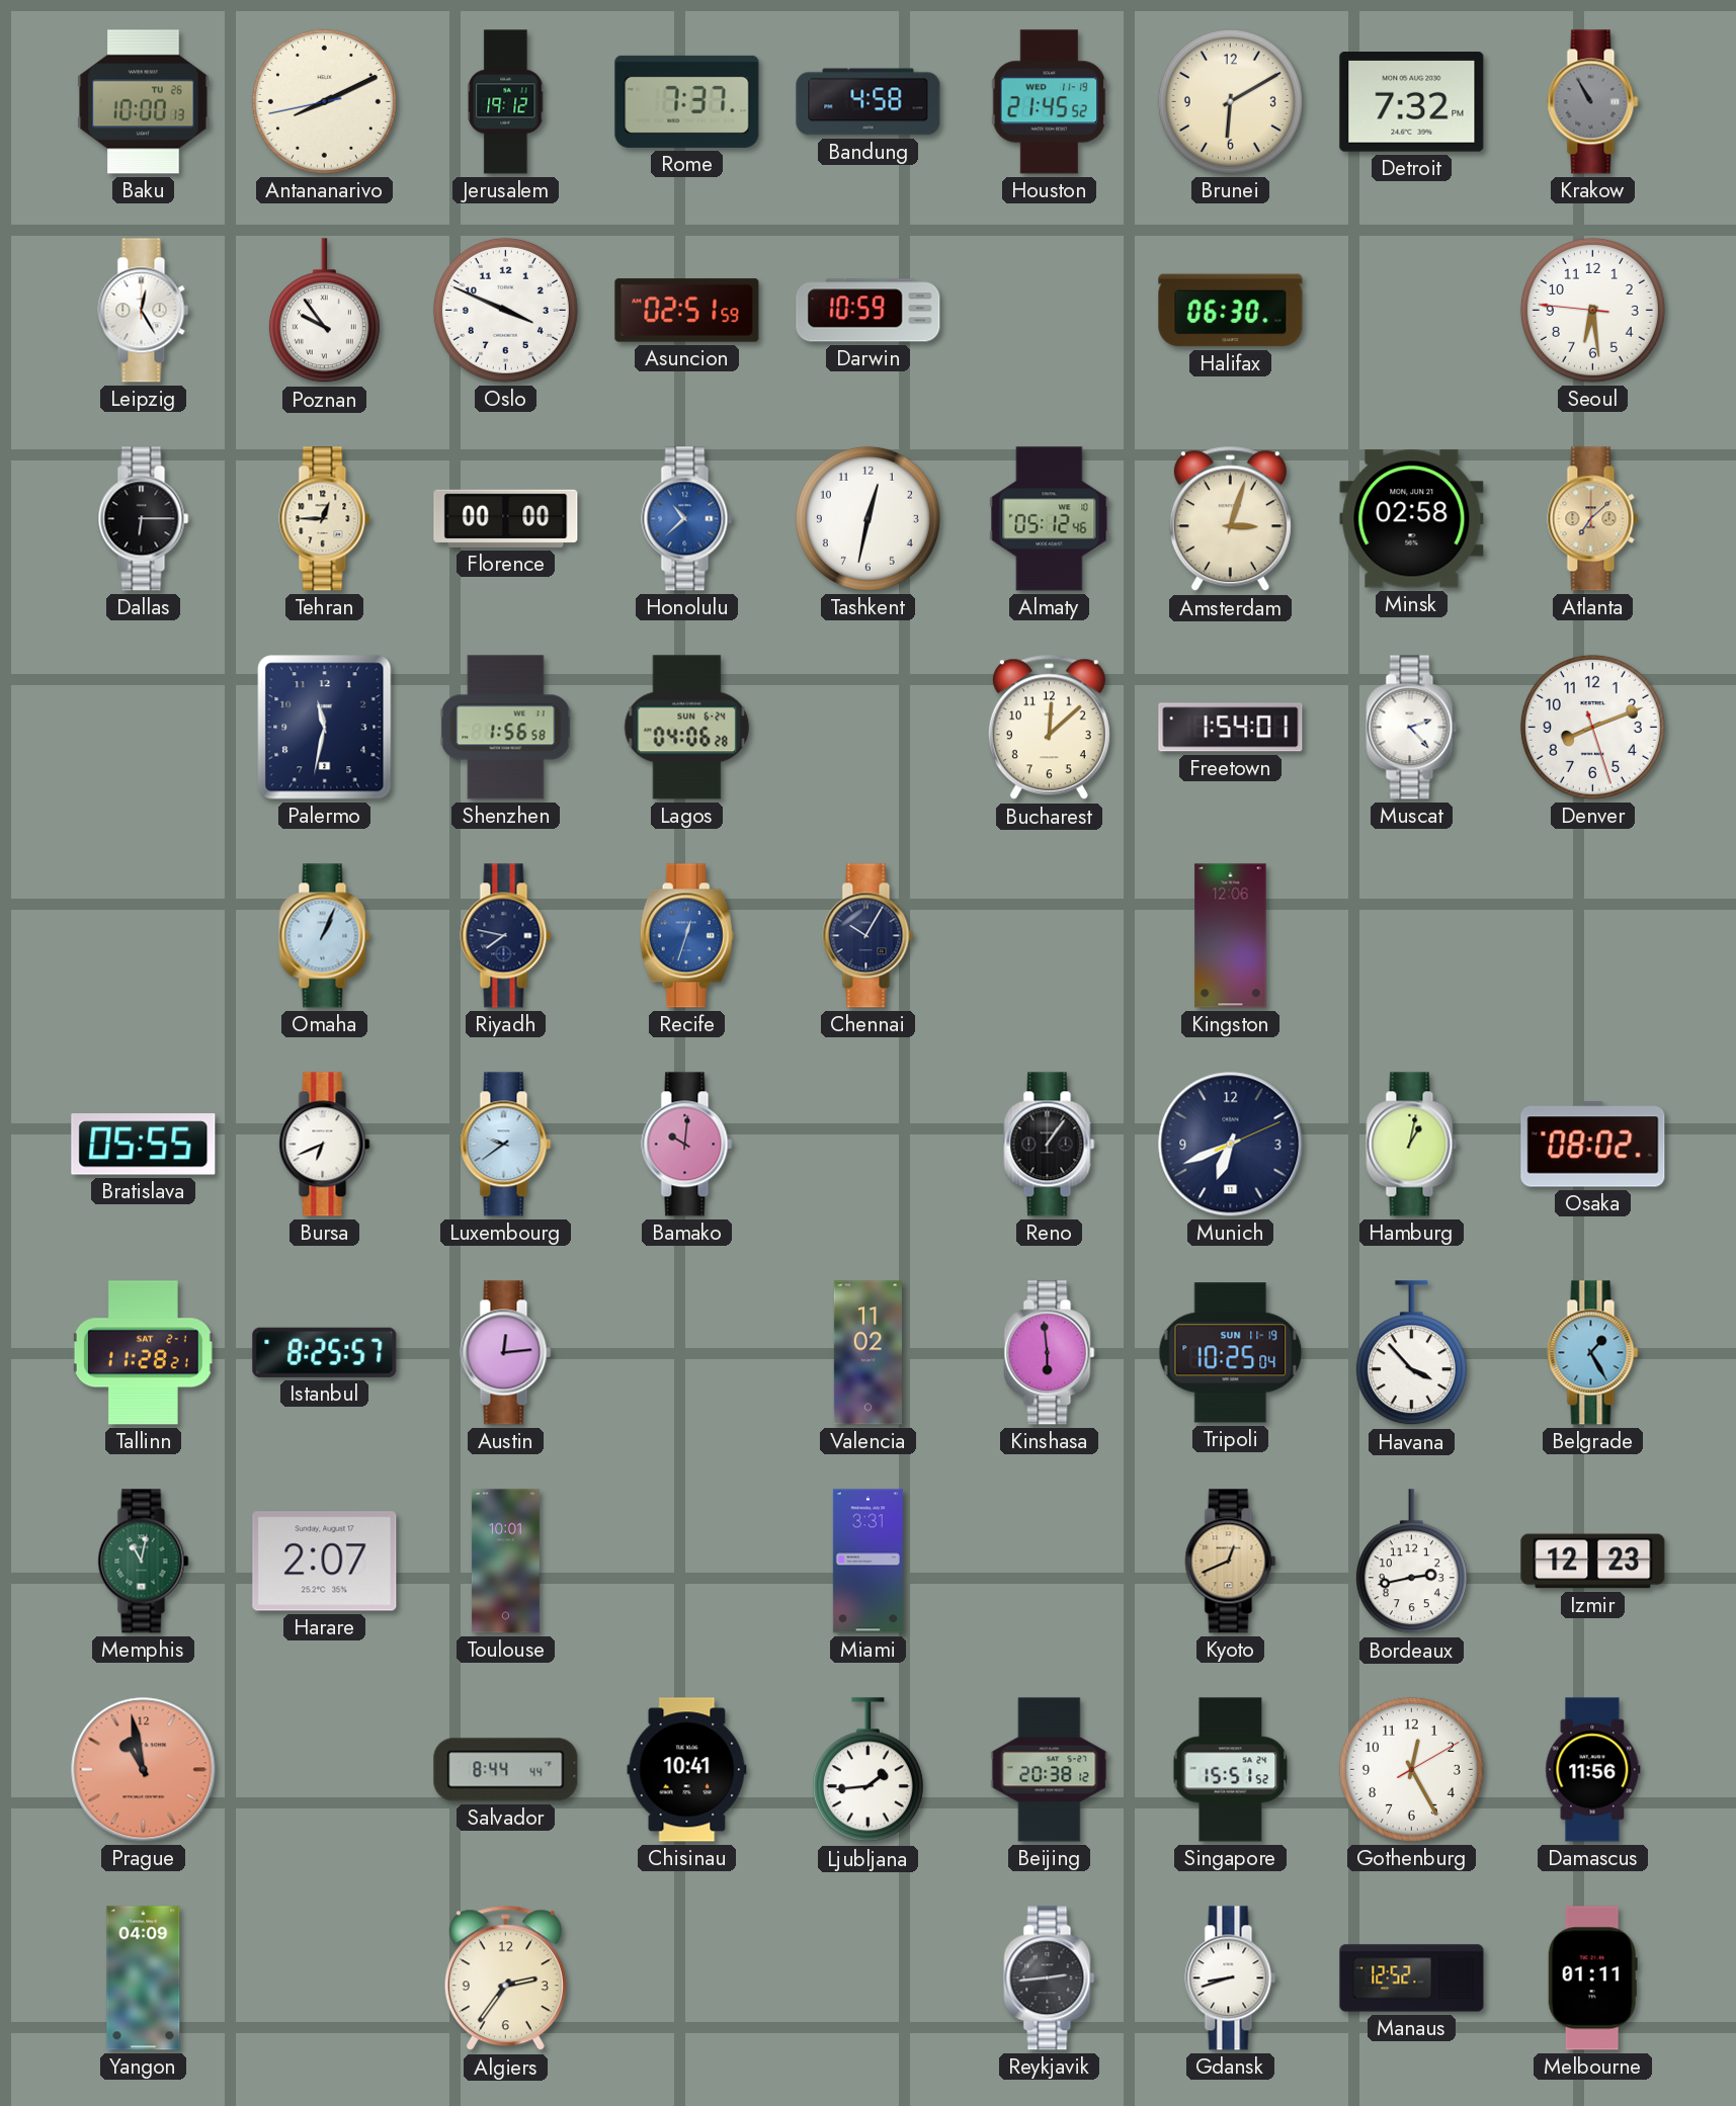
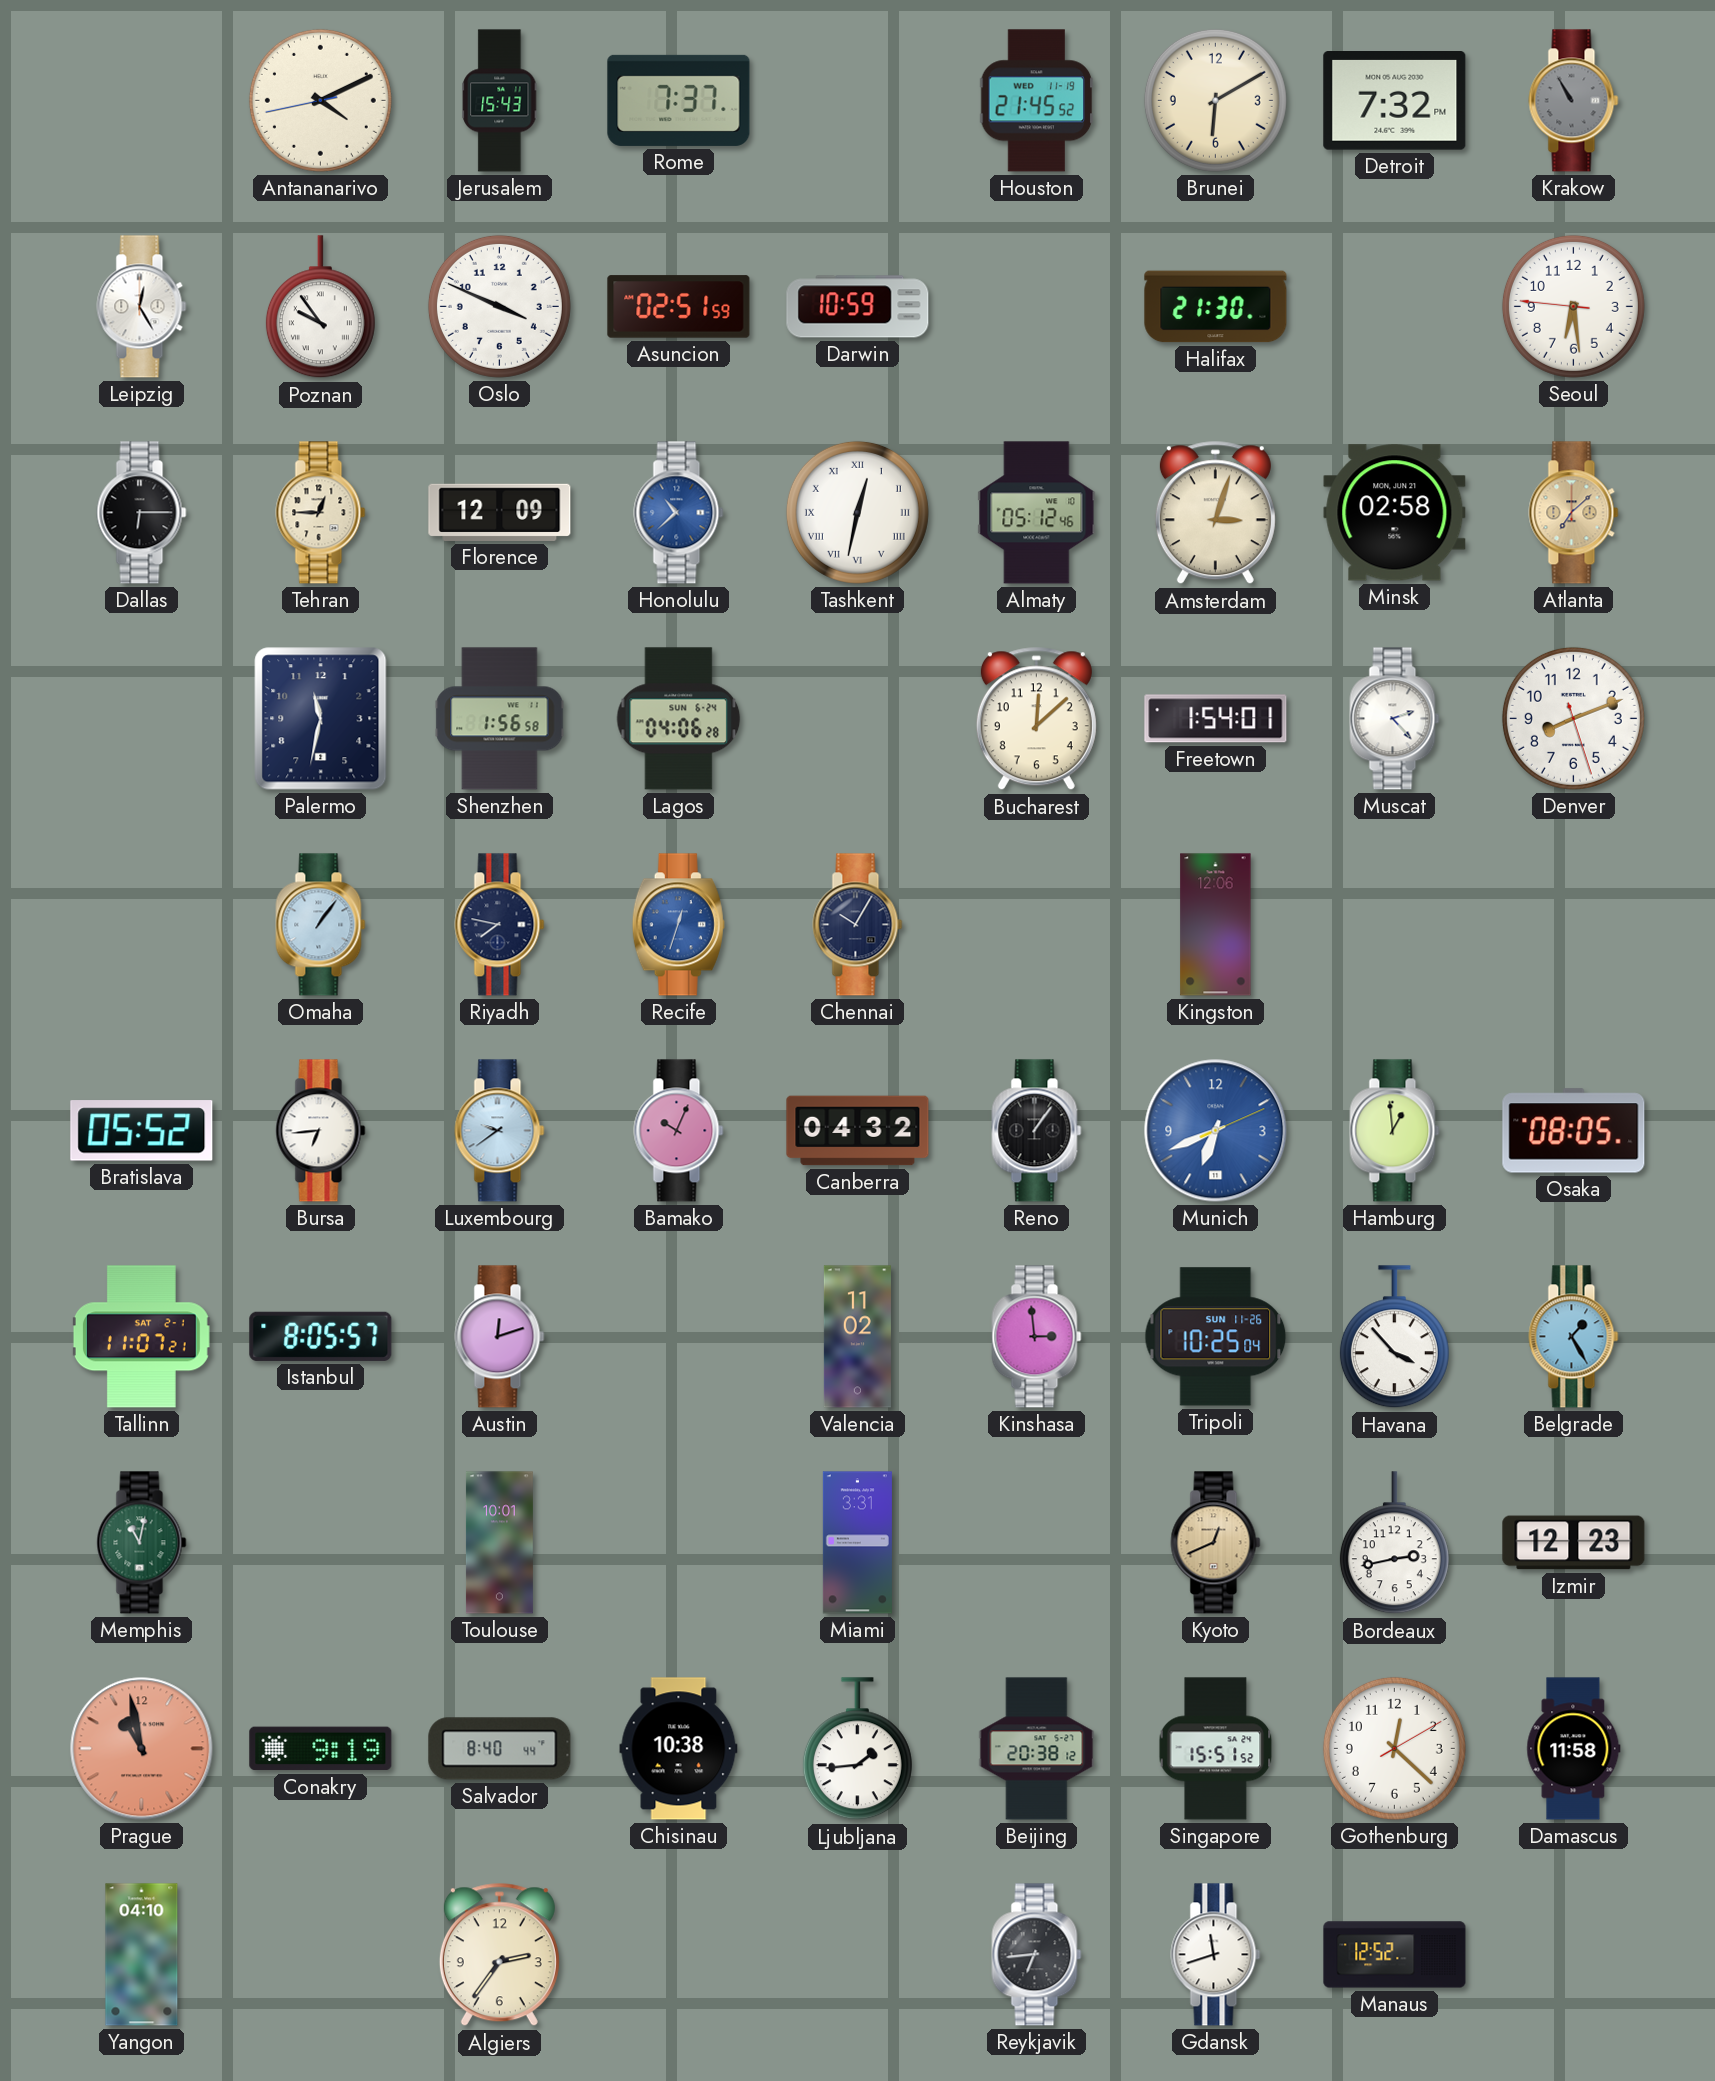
Baku: 10:00 -> none (144, 102)
Antananarivo: 8:10 -> 4:10 (320, 100)
Jerusalem: 19:12 -> 15:43 (500, 101)
Bandung: 4:58 -> none (869, 102)
Halifax: 06:30 -> 21:30 (1216, 307)
Florence: 00:00 -> 12:09 (500, 512)
Tashkent numerals: Arabic -> Roman (857, 512)
Omaha: 1:04 -> 1:06 (321, 925)
Bratislava: 05:55 -> 05:52 (142, 1131)
Bursa: 6:41 -> 6:44 (321, 1131)
Bamako: 10:01 -> 10:04 (679, 1131)
Canberra: none -> 04:32 (858, 1131)
Munich dial: navy -> blue (1216, 1131)
Hamburg: 1:02 -> 12:59 (1395, 1131)
Osaka: 08:02 -> 08:05 (1574, 1131)
Tallinn: 11:28 -> 11:07 (141, 1337)
Istanbul: 8:25 -> 8:05 (321, 1336)
Austin: 12:14 -> 12:12 (500, 1337)
Kinshasa: 5:59 -> 2:59 (1037, 1337)
Tripoli date: SUN 11-19 -> SUN 11-26 (1216, 1337)
Harare: 2:07 -> none (325, 1562)
Conakry: none -> 9:19 (321, 1749)
Salvador: 8:44 -> 8:40 (500, 1749)
Chisinau: 10:41 -> 10:38 (679, 1749)
Gothenburg: 12:25 -> 12:22 (1394, 1748)
Damascus: 11:56 -> 11:58 (1574, 1749)
Yangon: 04:09 -> 04:10 (142, 1955)
Reykjavik: 2:44 -> 6:44 (1037, 1955)
Gdansk: 8:42 -> 11:42 (1216, 1955)
Melbourne: 01:11 -> none (1592, 1978)
